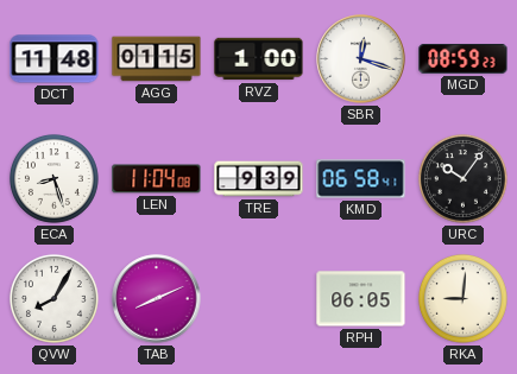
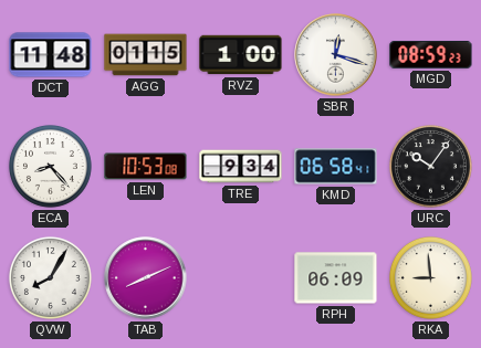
ECA: 8:27 -> 8:23 (50, 166)
LEN: 11:04 -> 10:53 (146, 167)
TRE: 9:39 -> 9:34 (241, 167)
RPH: 06:05 -> 06:09 (336, 278)
RKA: 9:01 -> 8:59 (430, 277)
